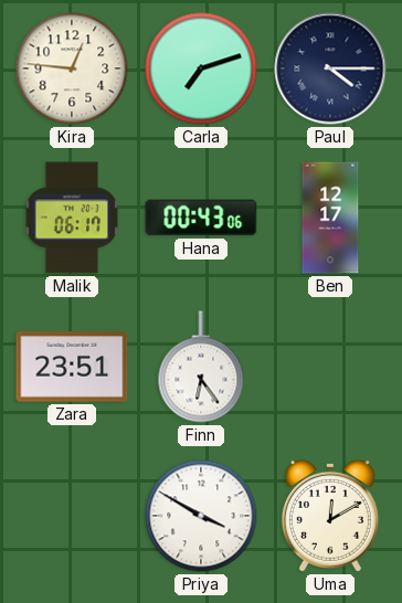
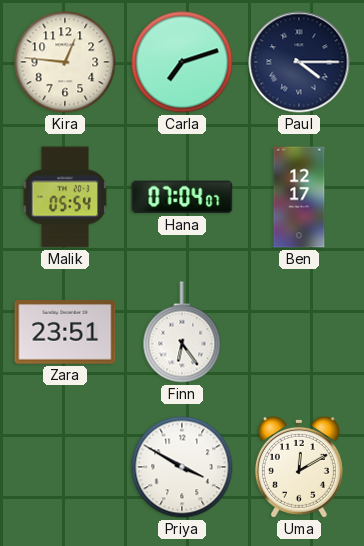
Malik: 06:17 -> 05:54 (65, 197)
Hana: 00:43 -> 07:04 (182, 197)
